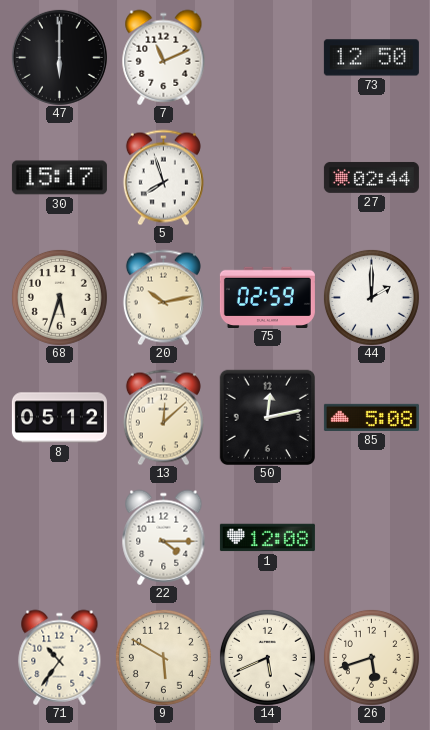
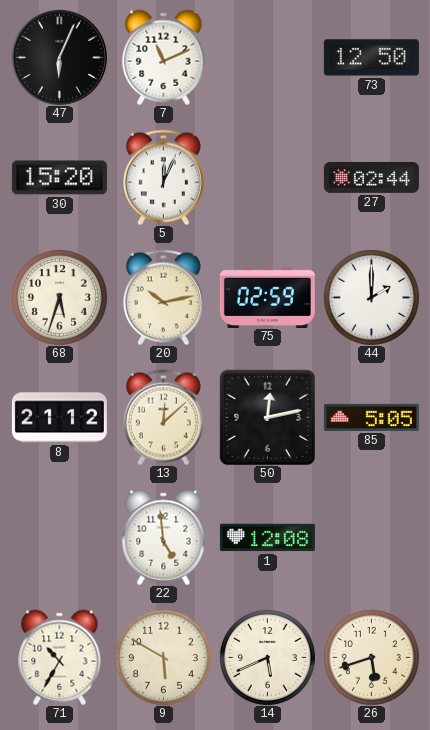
47: 6:00 -> 6:04 (59, 57)
30: 15:17 -> 15:20 (59, 178)
5: 7:57 -> 12:04 (163, 177)
8: 05:12 -> 21:12 (59, 418)
85: 5:08 -> 5:05 (371, 417)
22: 4:15 -> 4:59 (164, 537)
71: 10:36 -> 10:35 (60, 657)
